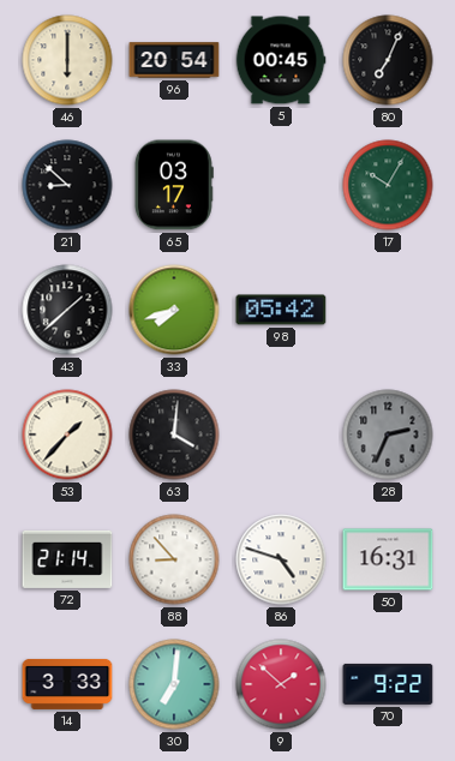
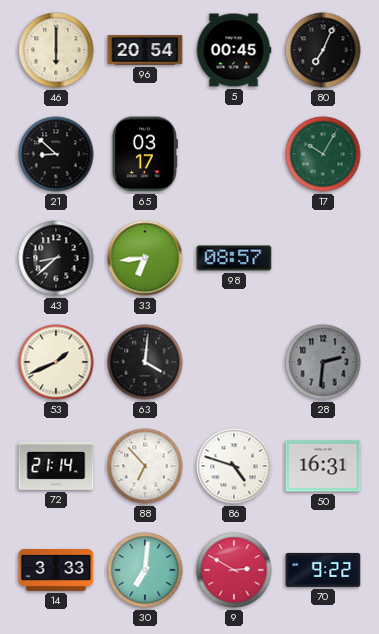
43: 1:38 -> 8:38 (56, 258)
33: 7:42 -> 6:44 (145, 258)
98: 05:42 -> 08:57 (234, 258)
53: 1:37 -> 1:41 (56, 362)
28: 2:34 -> 2:31 (323, 362)
88: 8:53 -> 6:53 (145, 466)
9: 1:52 -> 2:50 (234, 570)
